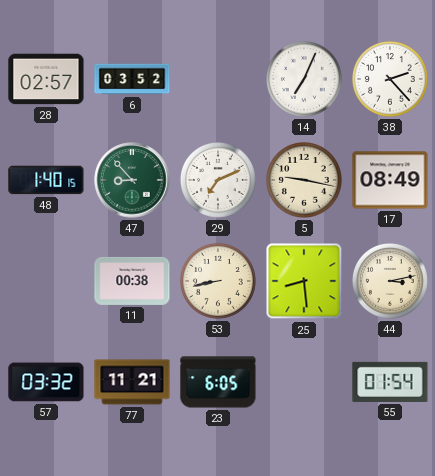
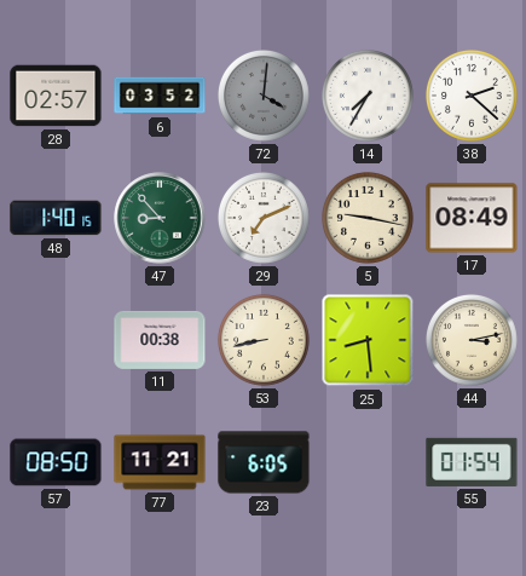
72: none -> 4:01 (264, 96)
14: 7:04 -> 7:35 (368, 96)
38: 2:23 -> 2:22 (472, 96)
57: 03:32 -> 08:50 (56, 462)
